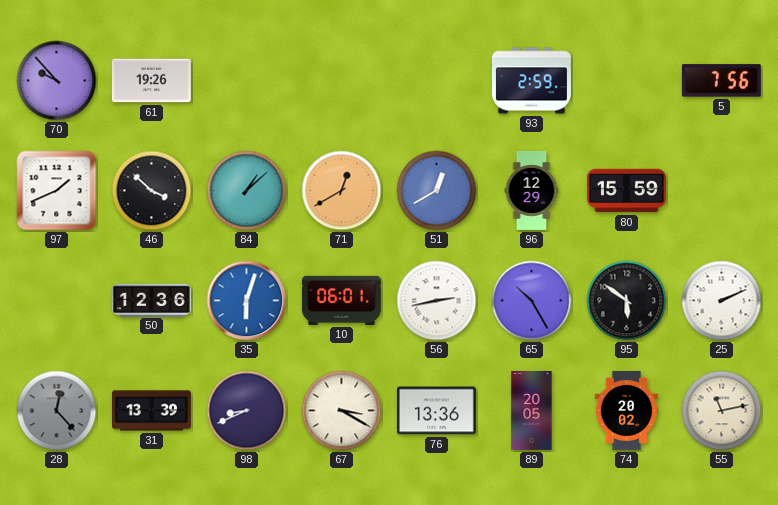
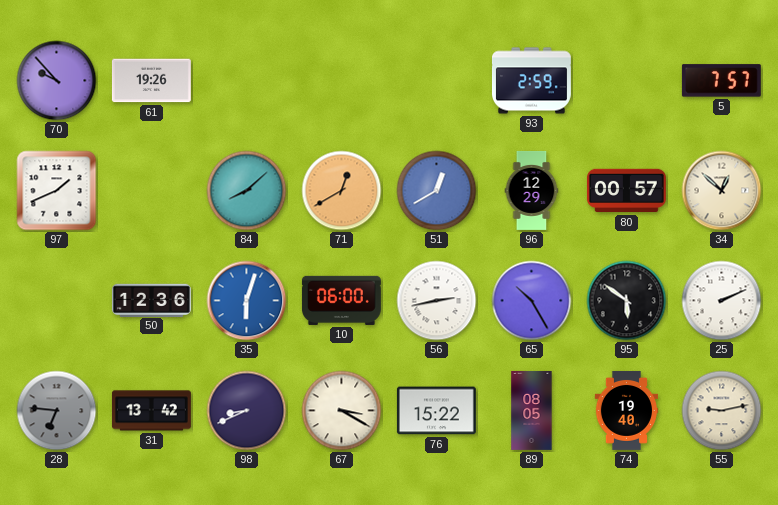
5: 7:56 -> 7:57 (721, 81)
46: 3:52 -> none (152, 191)
84: 1:08 -> 8:08 (247, 191)
80: 15:59 -> 00:57 (626, 191)
34: none -> 12:52 (722, 191)
10: 06:01 -> 06:00 (341, 300)
28: 12:23 -> 6:46 (57, 411)
31: 13:39 -> 13:42 (151, 411)
76: 13:36 -> 15:22 (436, 411)
89: 20:05 -> 08:05 (532, 410)
74: 20:02 -> 19:40 (626, 410)
55: 11:13 -> 9:13 (722, 411)
